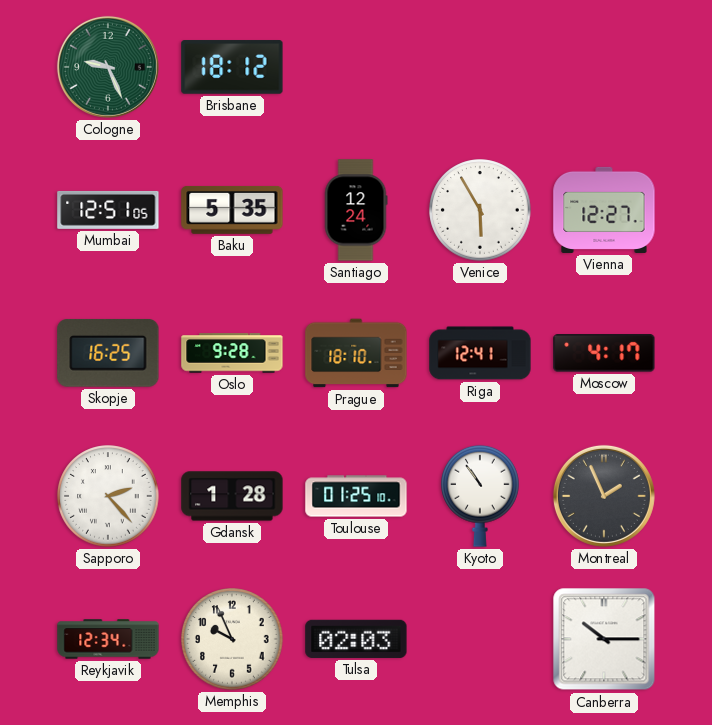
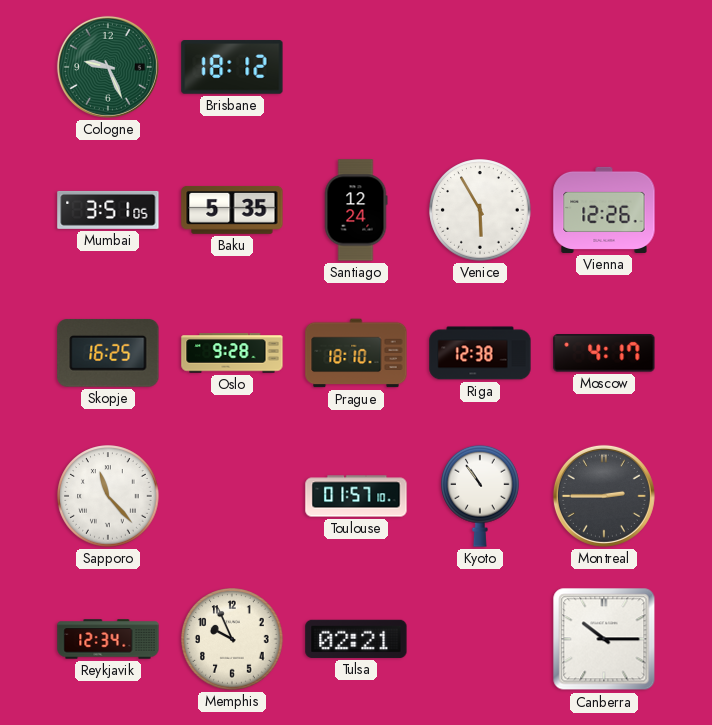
Mumbai: 12:51 -> 3:51 (108, 210)
Vienna: 12:27 -> 12:26 (604, 210)
Riga: 12:41 -> 12:38 (480, 353)
Sapporo: 2:23 -> 11:23 (108, 496)
Gdansk: 1:28 -> none (232, 496)
Toulouse: 01:25 -> 01:57 (356, 496)
Montreal: 1:56 -> 2:45 (604, 496)
Tulsa: 02:03 -> 02:21 (356, 639)
